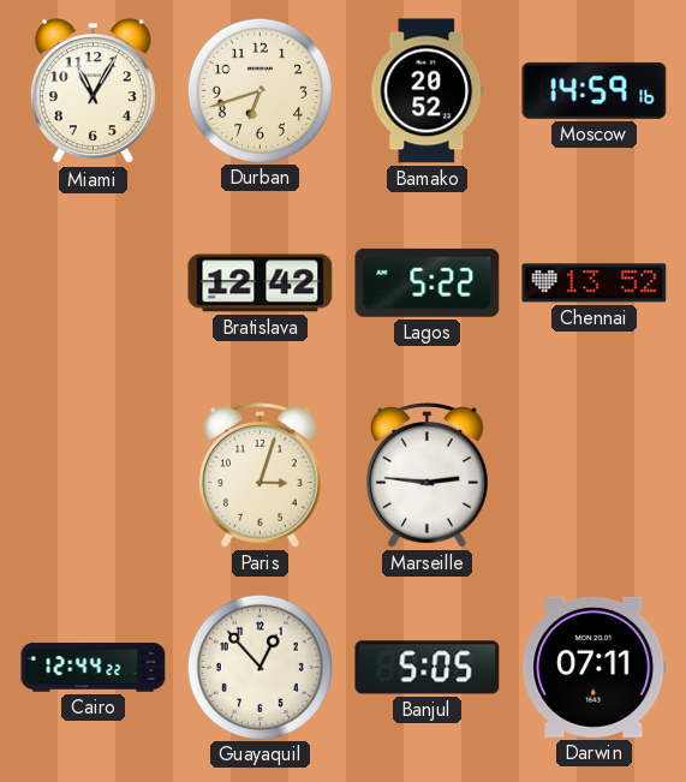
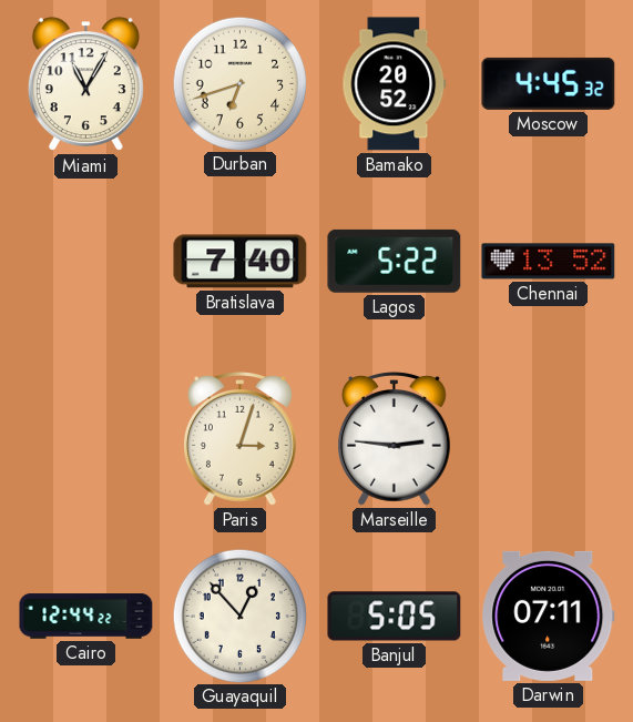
Moscow: 14:59 -> 4:45 (549, 83)
Bratislava: 12:42 -> 7:40 (241, 262)
